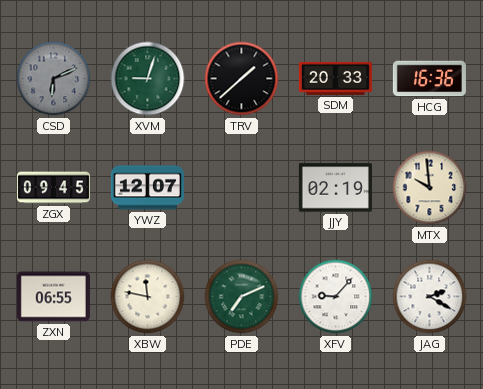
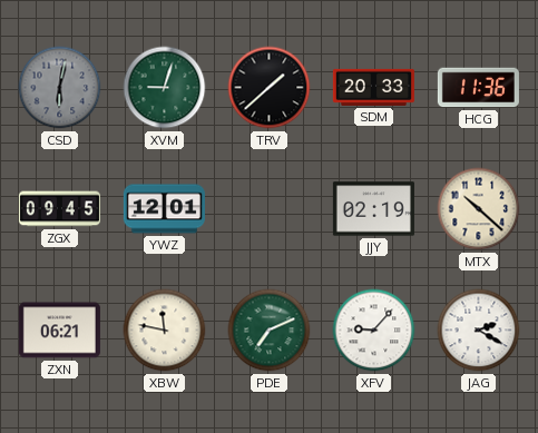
CSD: 6:11 -> 6:02 (60, 88)
HCG: 16:36 -> 11:36 (478, 88)
YWZ: 12:07 -> 12:01 (164, 209)
MTX: 9:59 -> 10:22 (479, 209)
ZXN: 06:55 -> 06:21 (59, 331)
